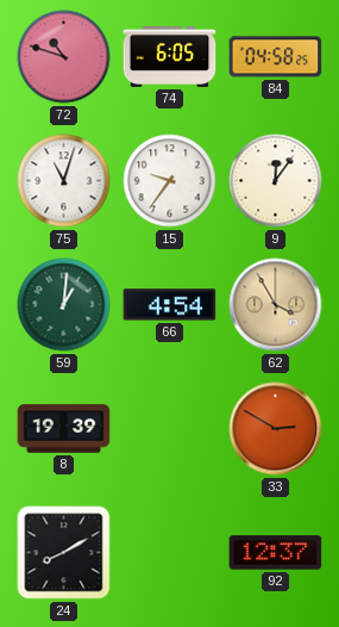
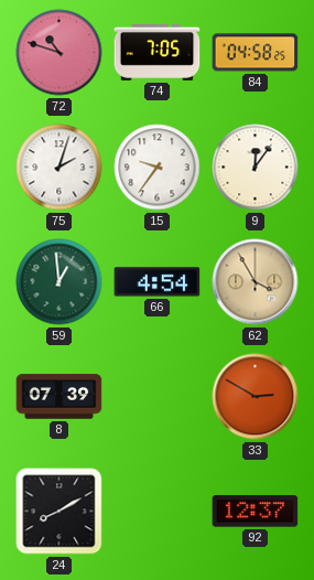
74: 6:05 -> 7:05 (158, 52)
75: 11:03 -> 2:03 (59, 168)
59: 1:01 -> 12:59 (59, 282)
8: 19:39 -> 07:39 (59, 397)
